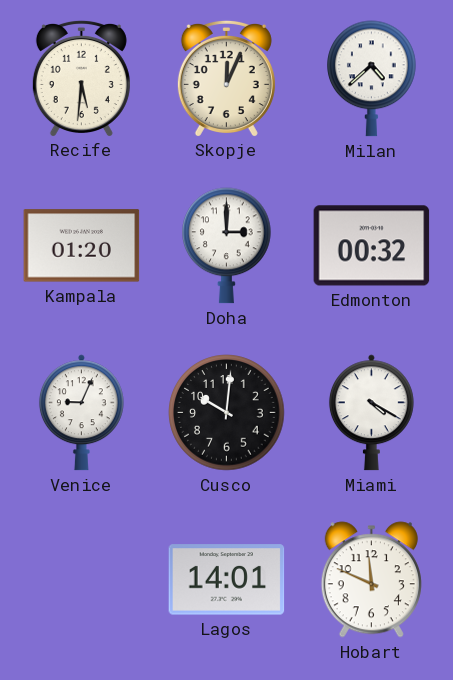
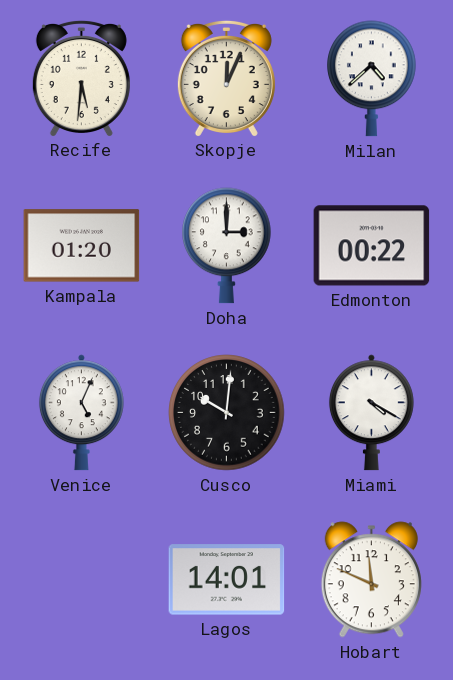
Edmonton: 00:32 -> 00:22 (372, 246)
Venice: 9:04 -> 5:04 (81, 413)
